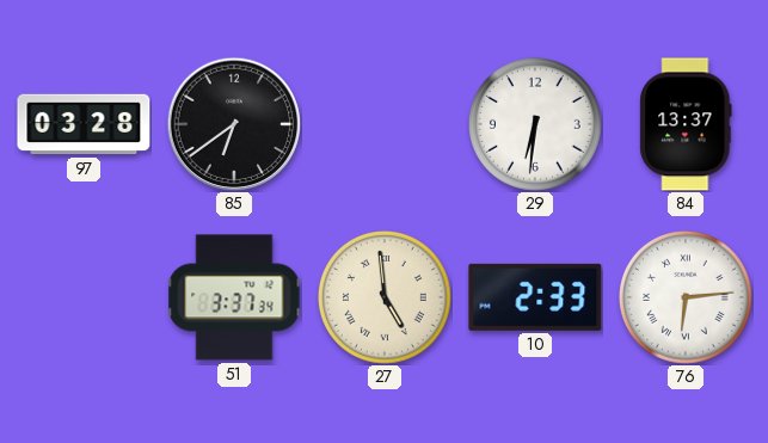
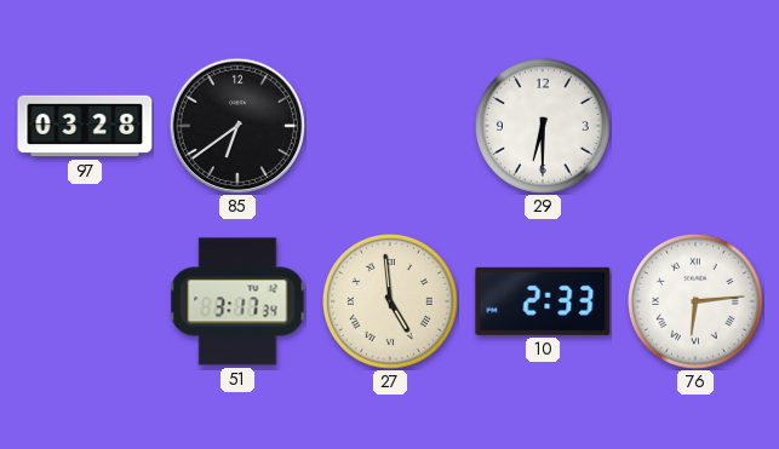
29: 6:31 -> 6:30 (543, 126)
84: 13:37 -> none (686, 124)
51: 3:37 -> 3:17 (237, 301)
